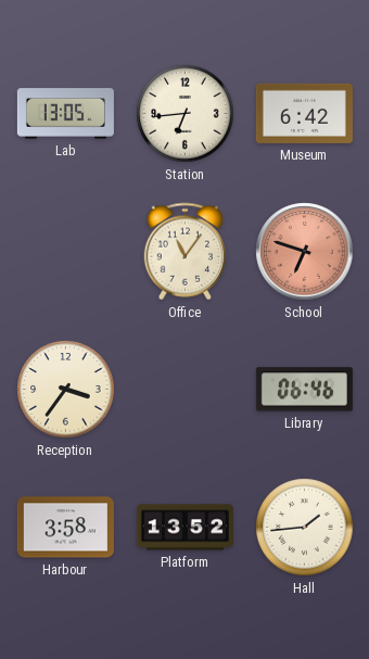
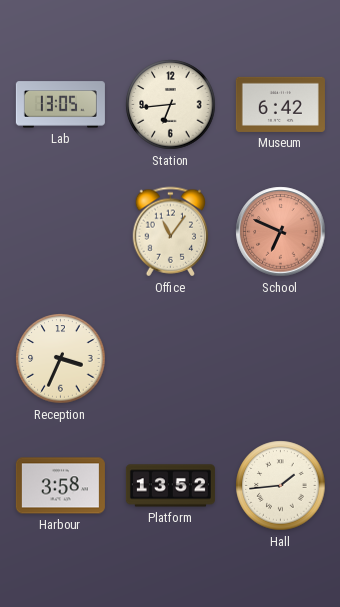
School: 6:48 -> 6:49 (281, 232)
Reception: 3:36 -> 3:34 (61, 359)
Library: 06:46 -> none (304, 390)
